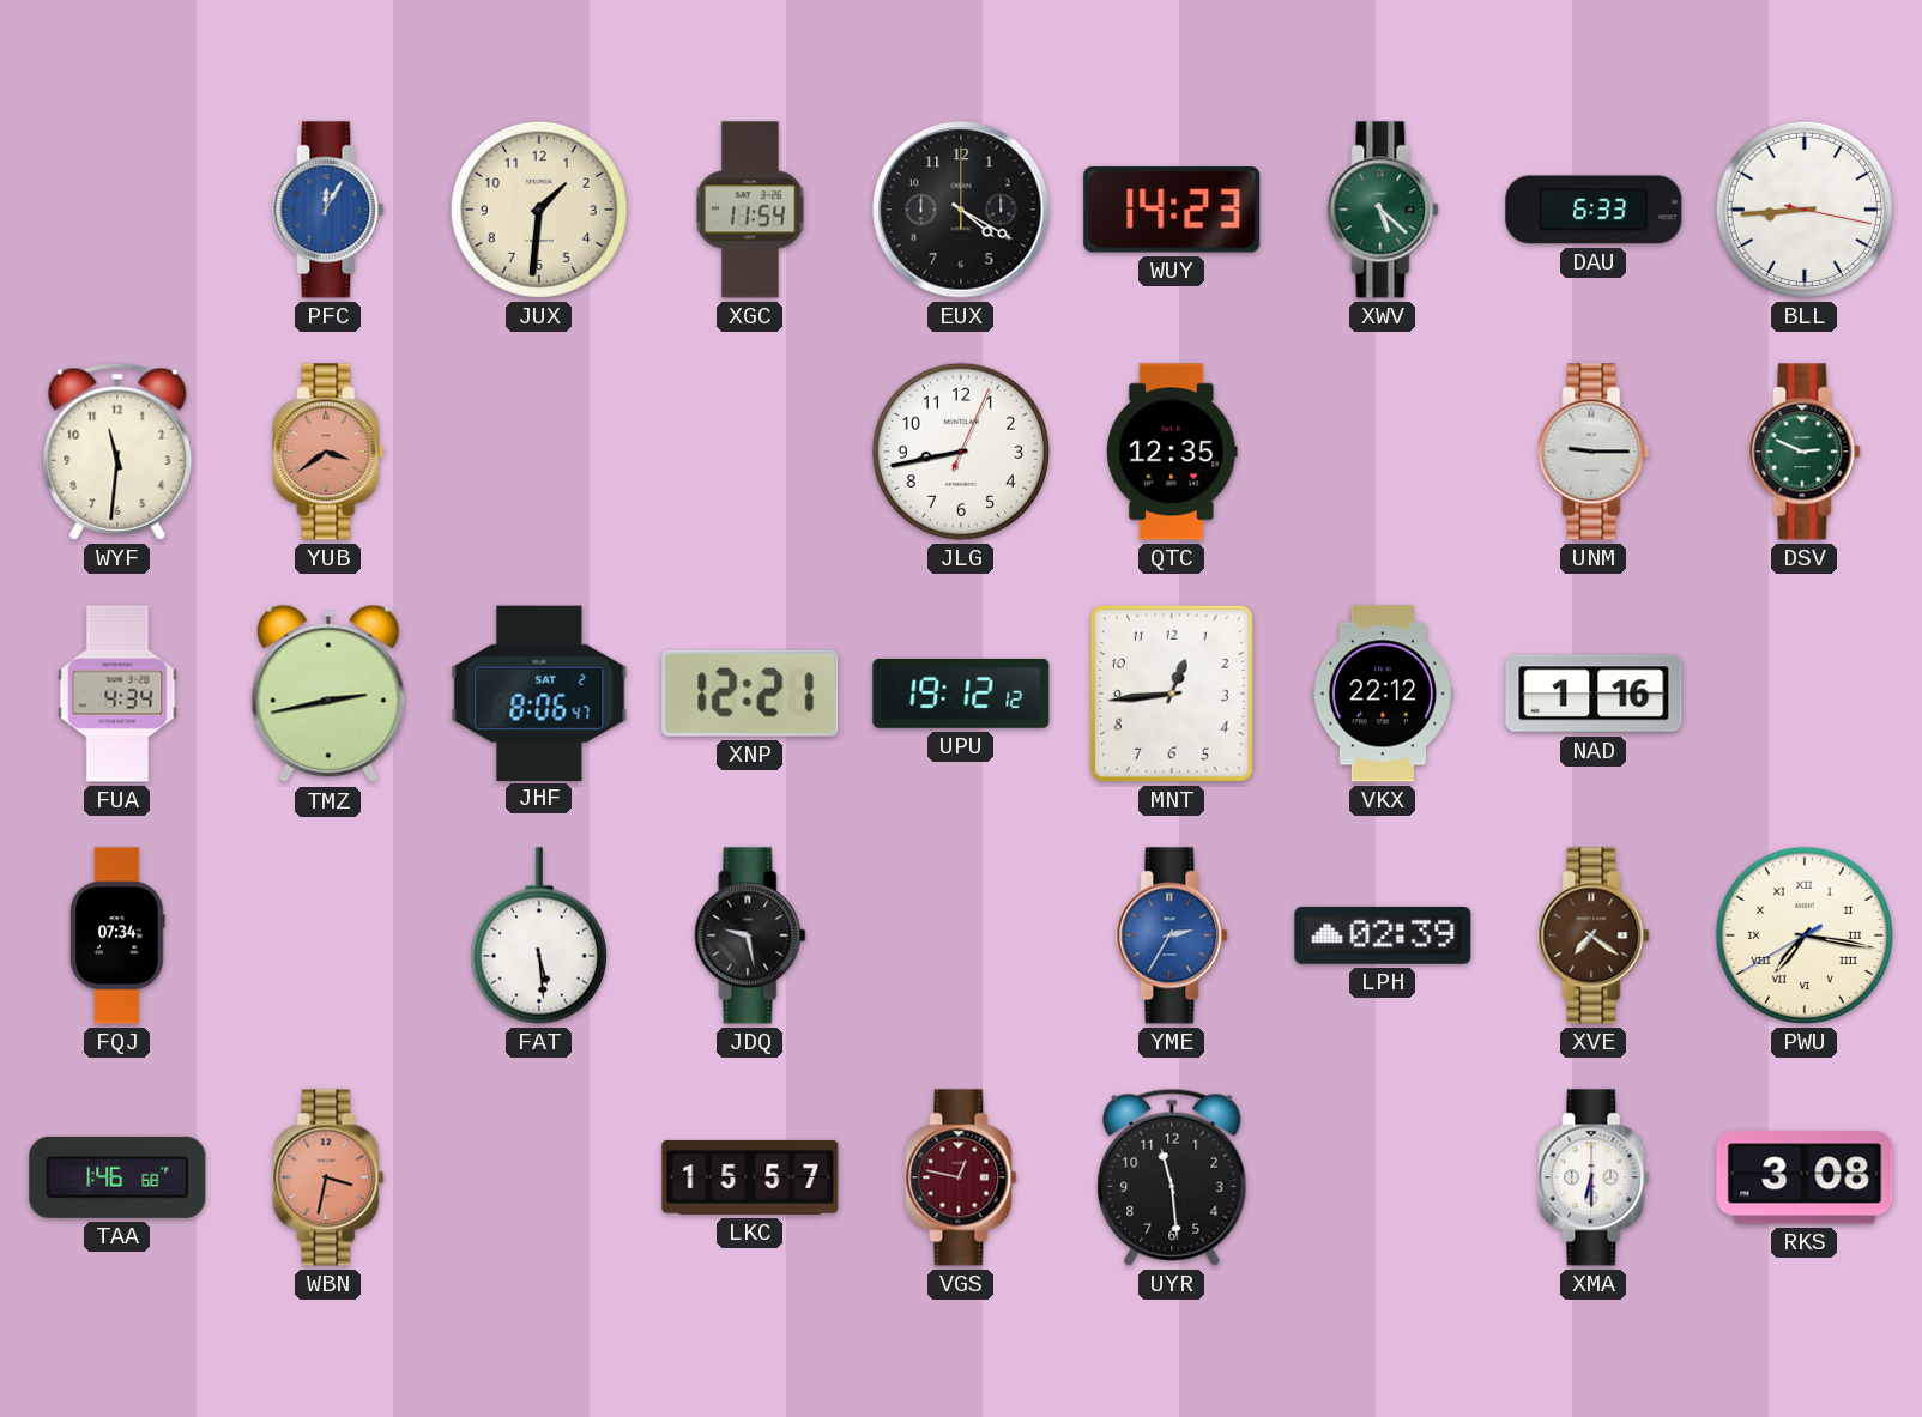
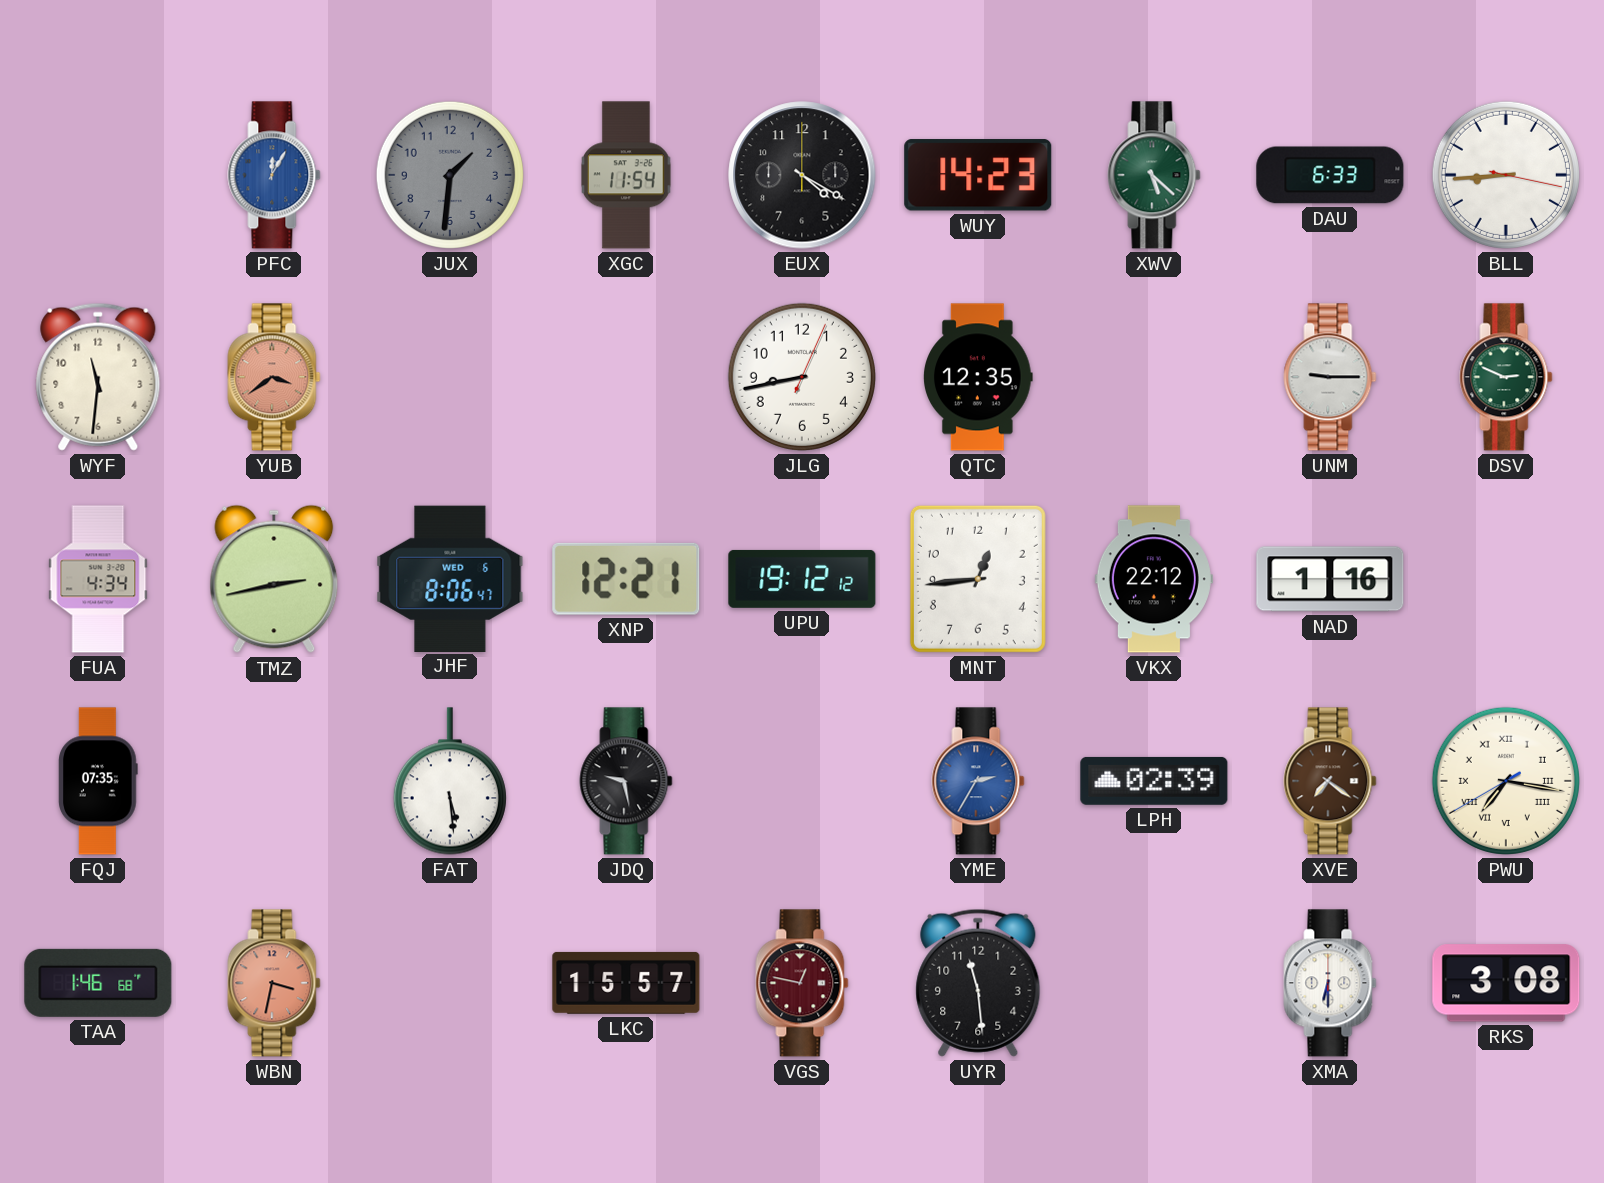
JUX dial: cream -> grey (450, 175)
JHF date: SAT 2 -> WED 6 (450, 578)
FQJ: 07:34 -> 07:35 (98, 781)
